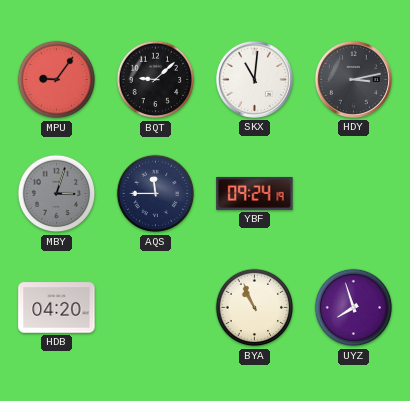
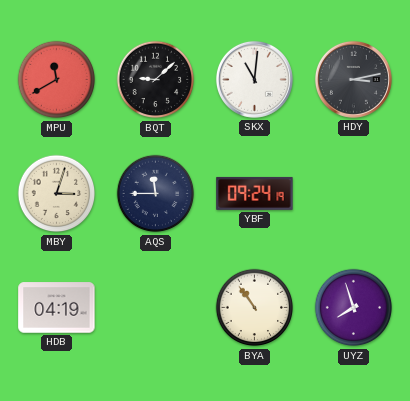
MPU: 9:06 -> 11:40 (57, 80)
MBY dial: grey -> cream (57, 194)
HDB: 04:20 -> 04:19 (57, 308)
BYA: 10:56 -> 10:54 (255, 308)
